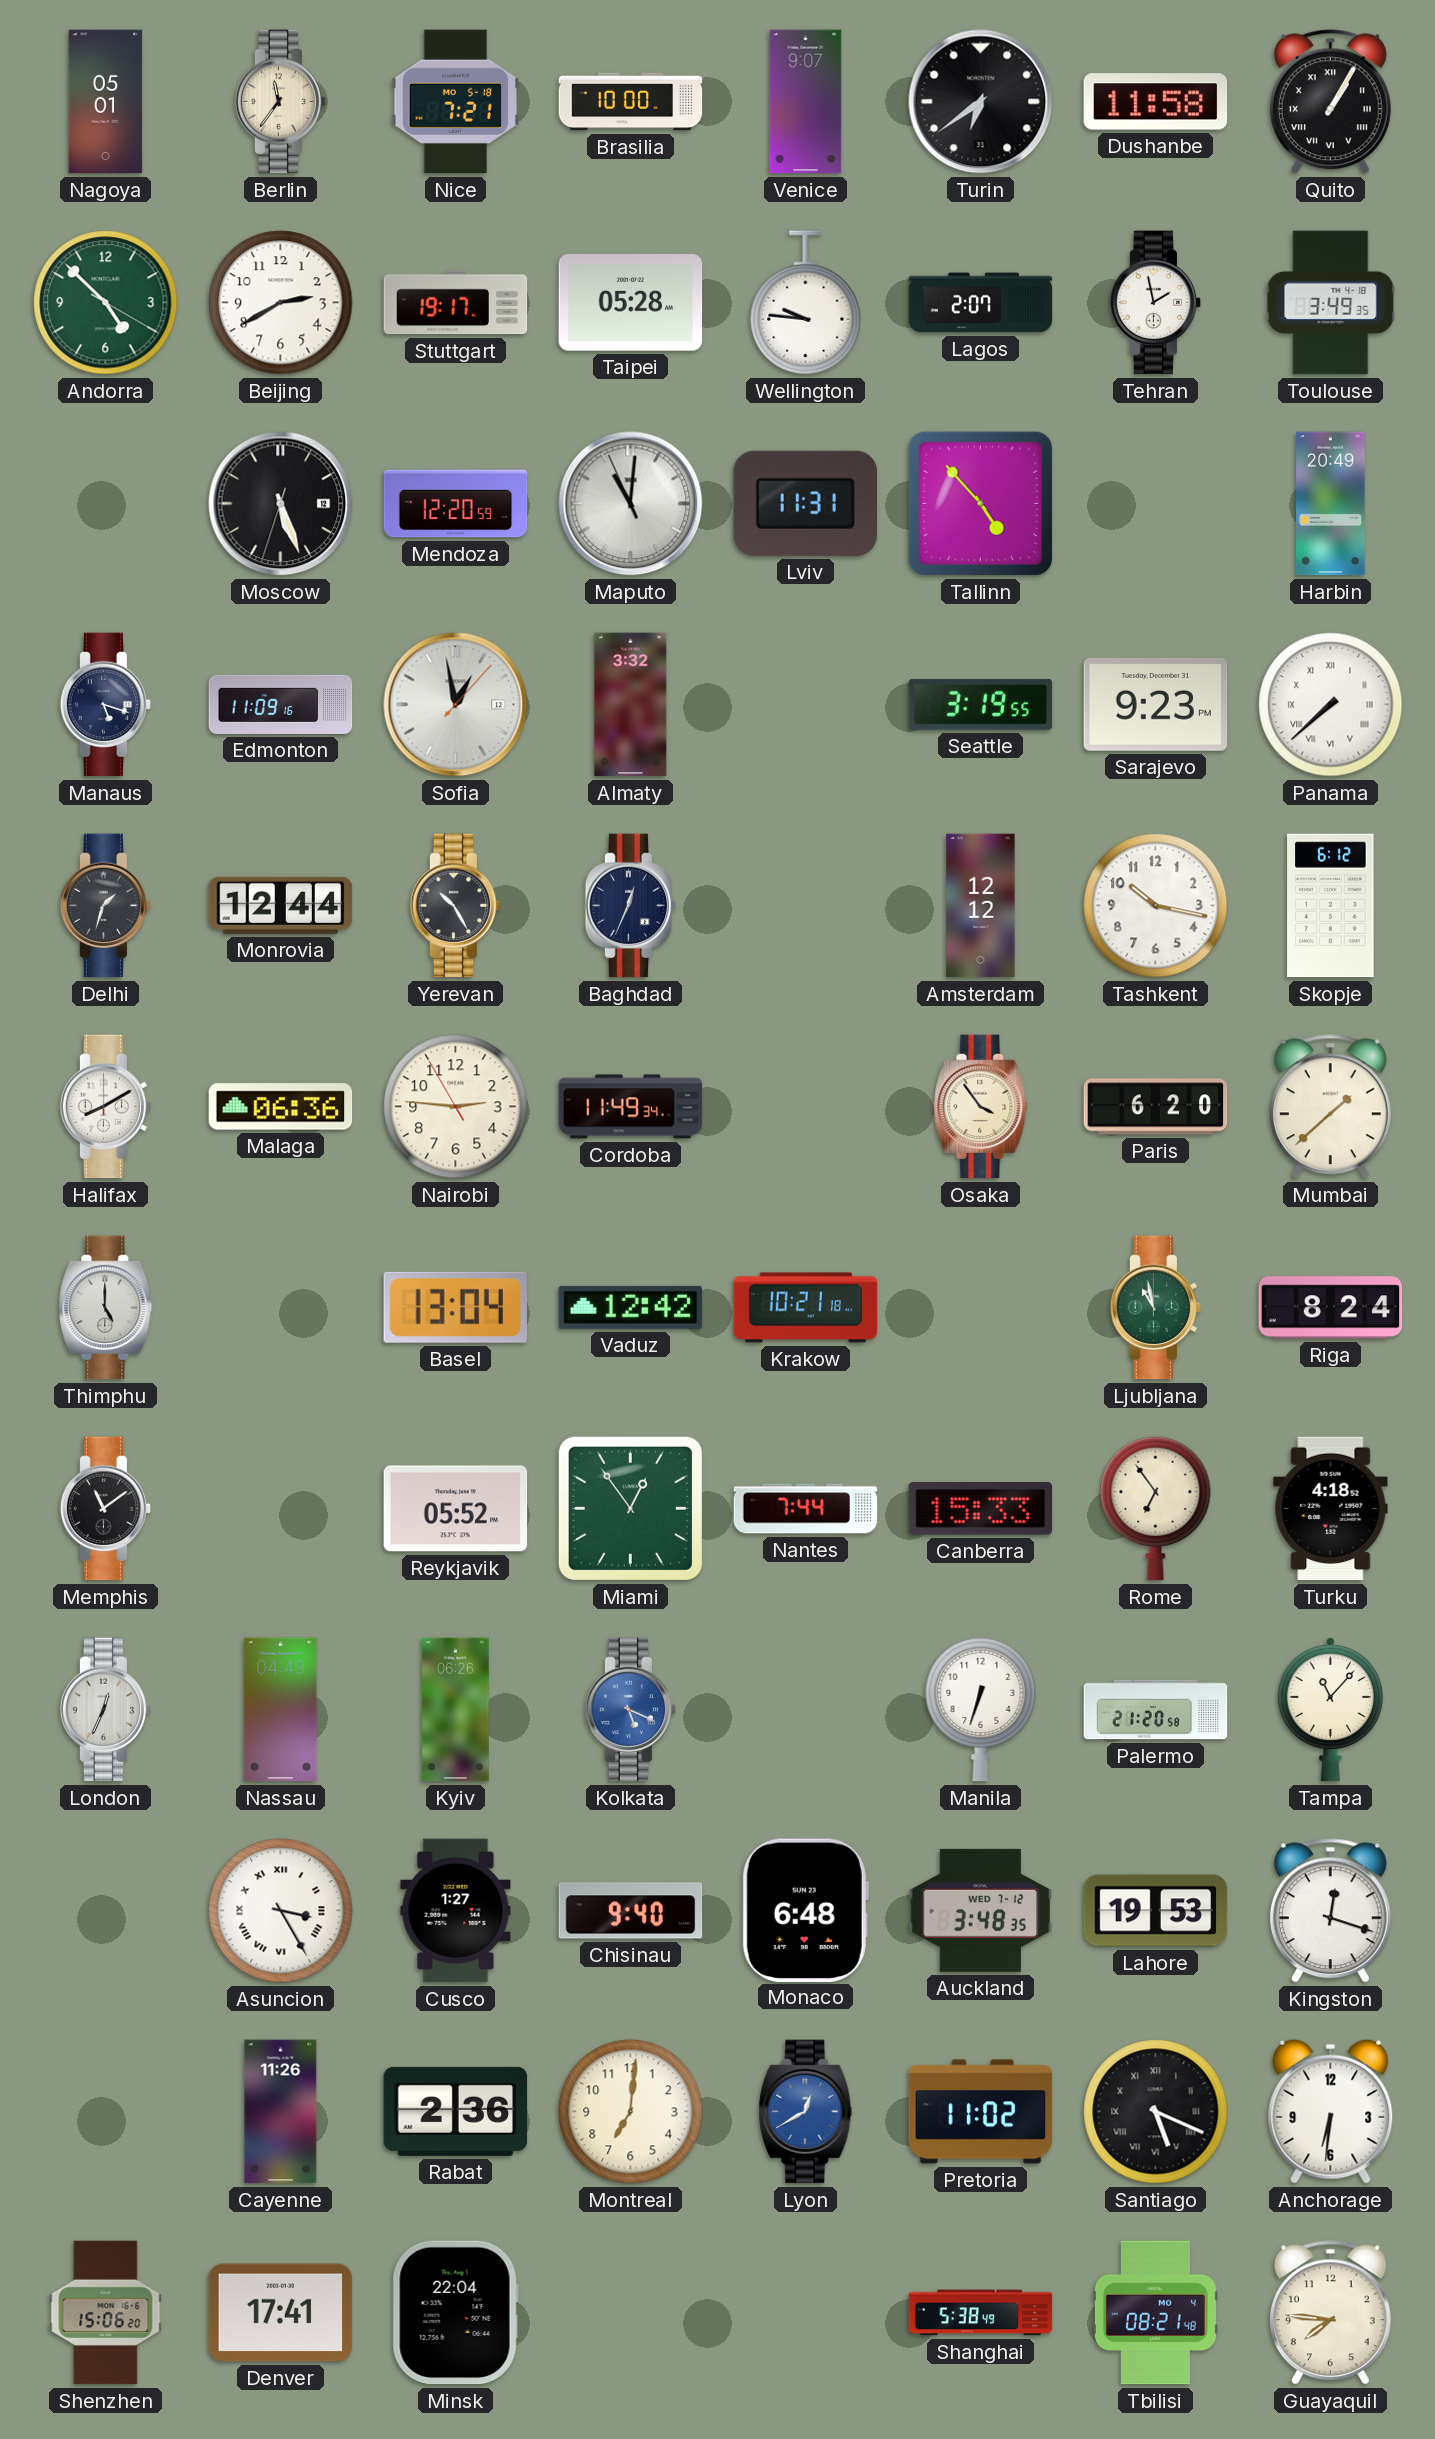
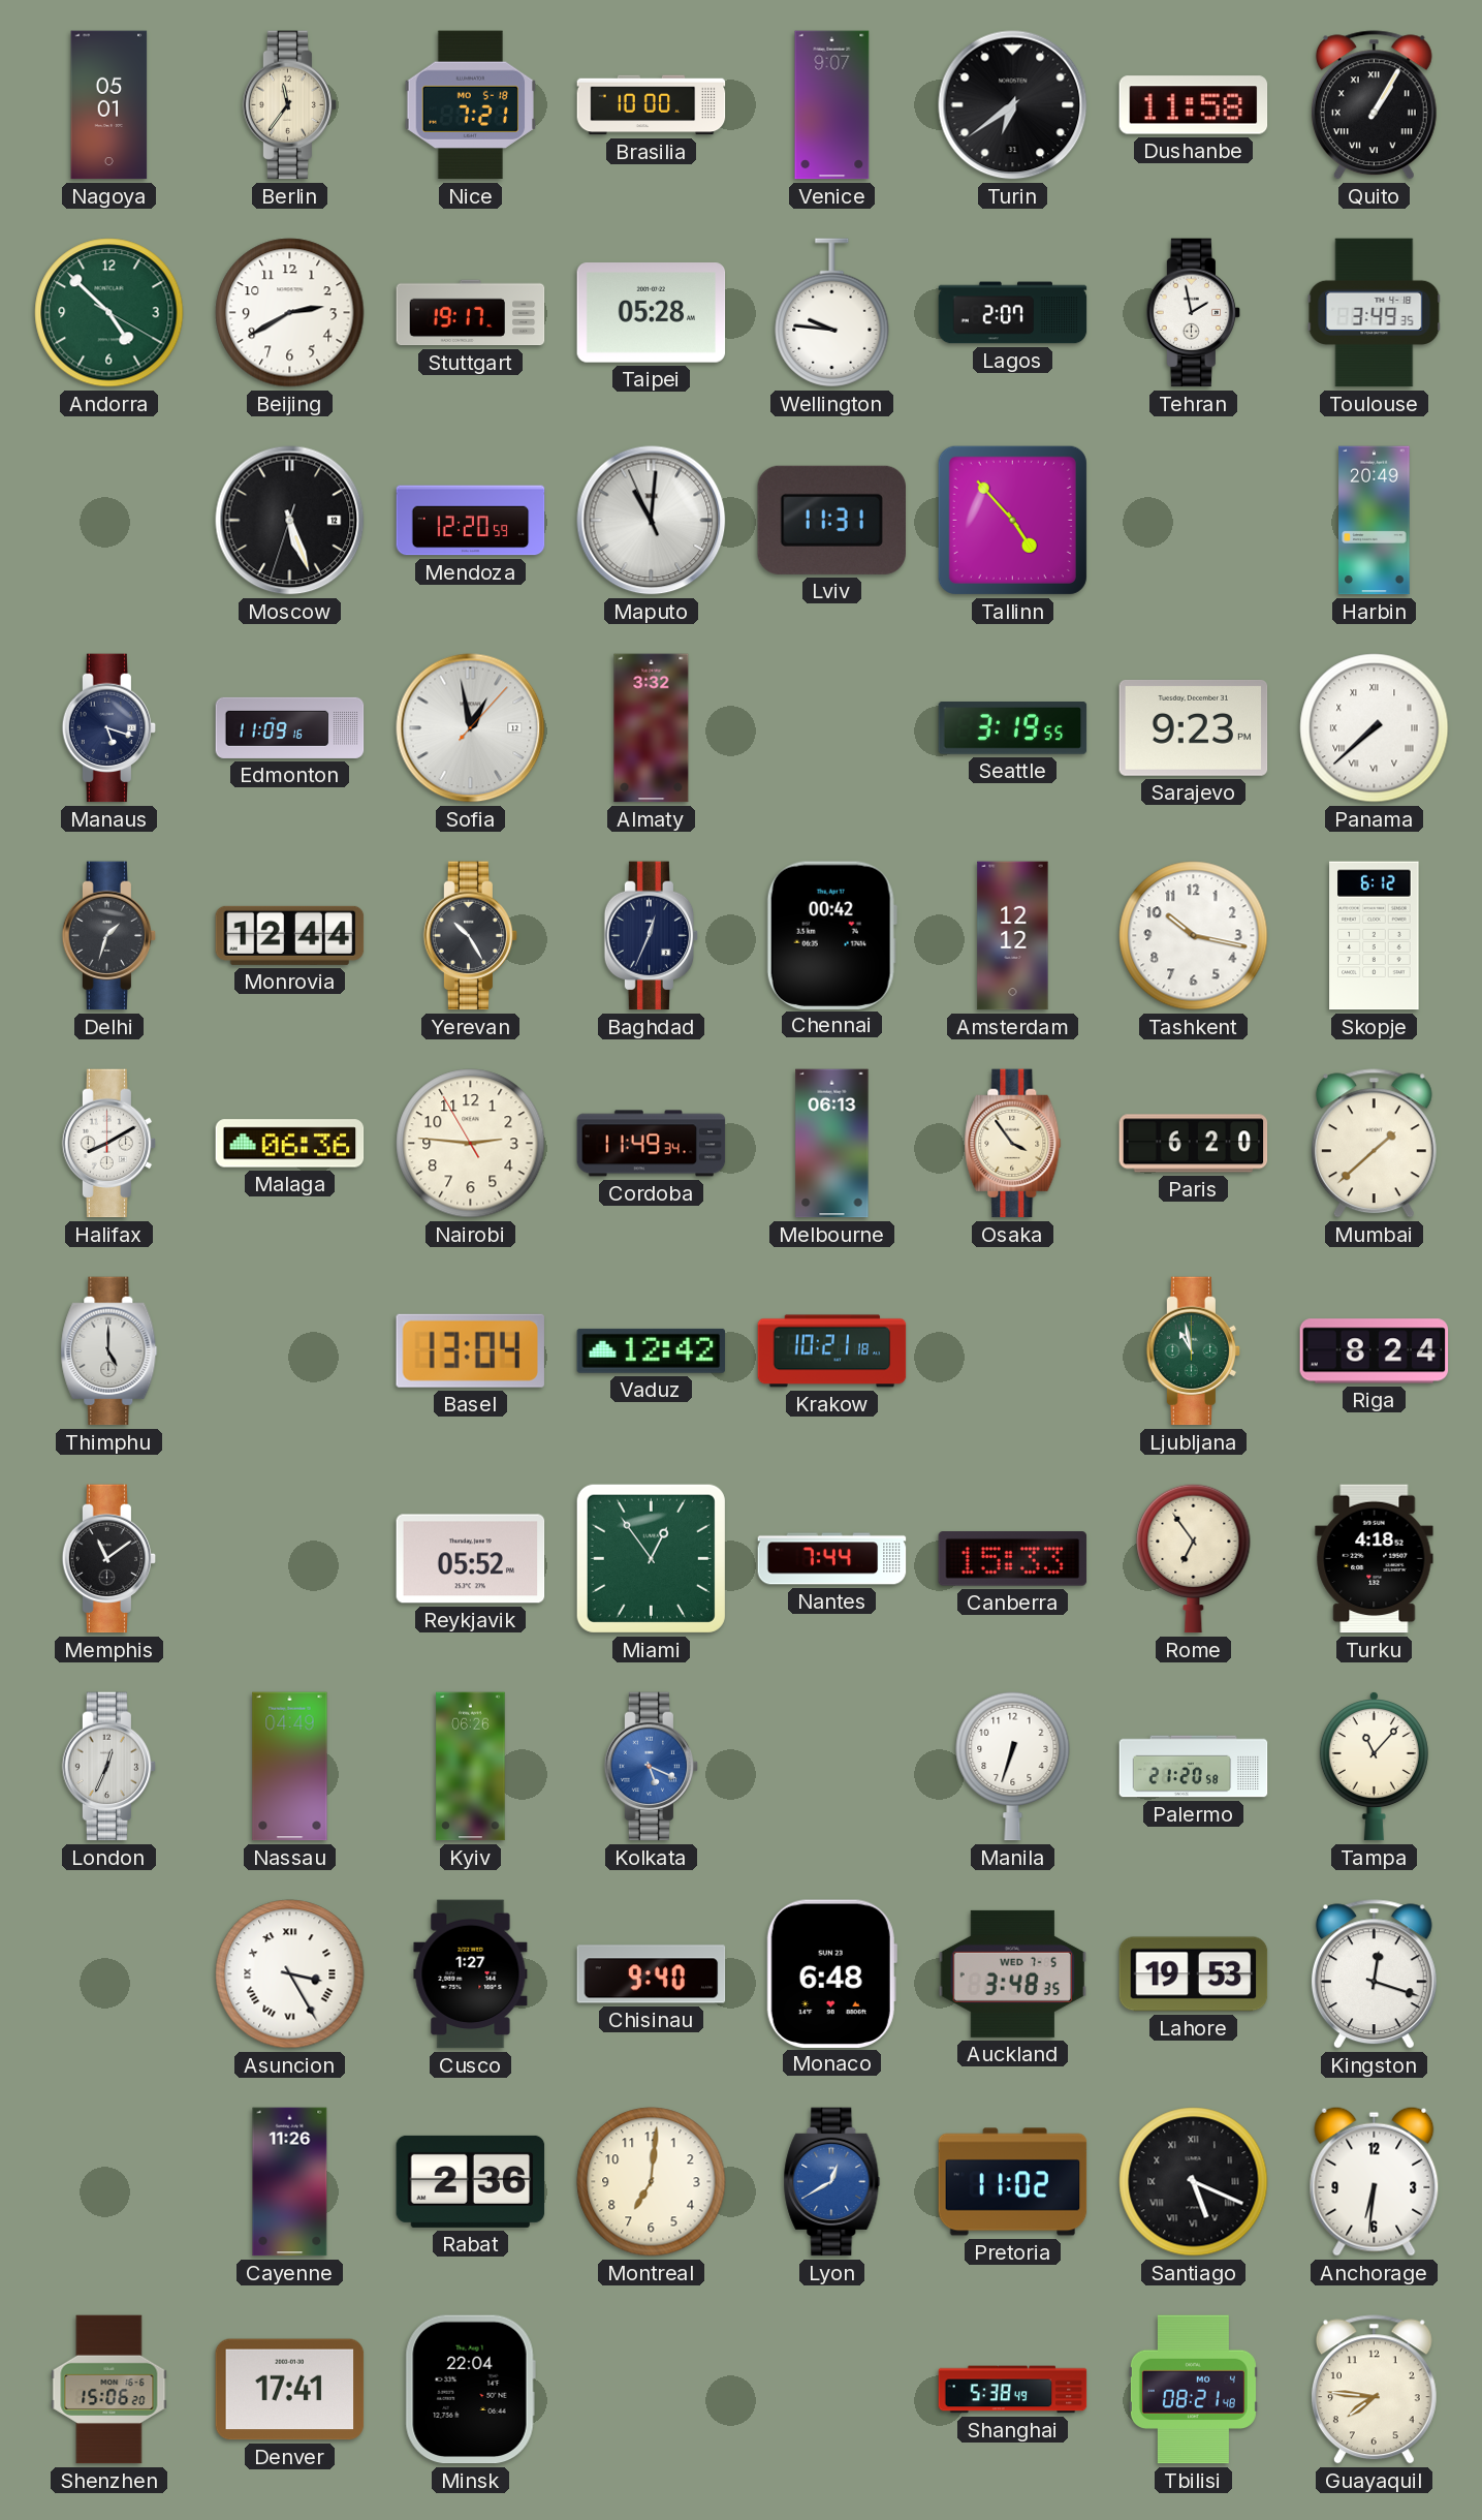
Chennai: none -> 00:42 (831, 935)
Melbourne: none -> 06:13 (832, 1144)
Auckland date: WED 7-12 -> WED 7-5 (1013, 1973)
